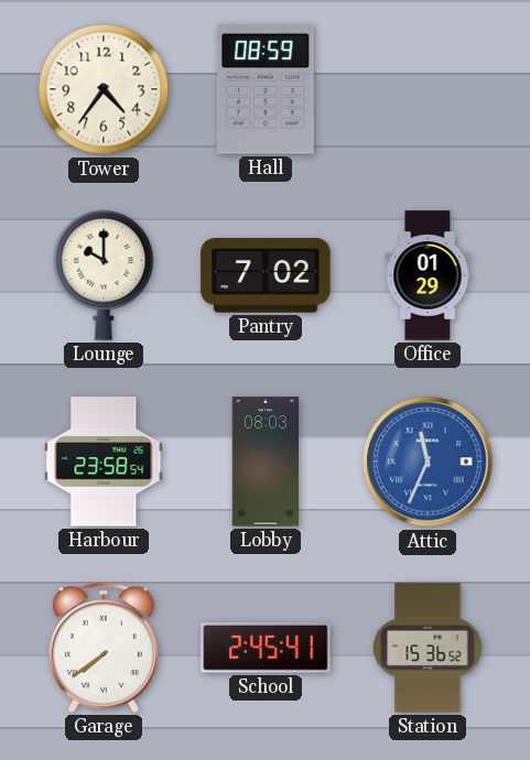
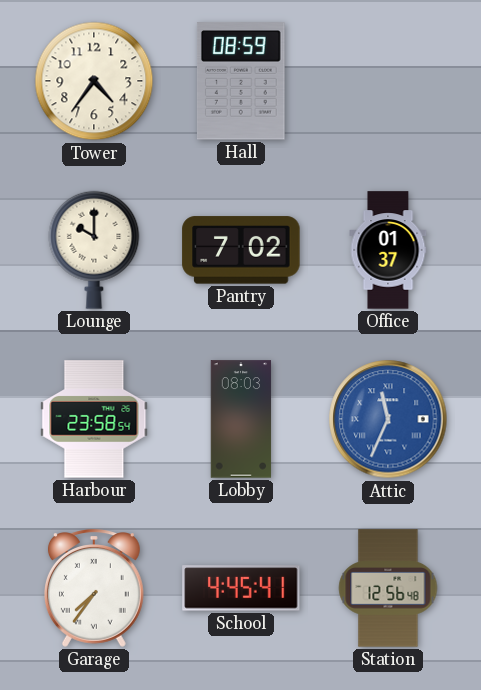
Office: 01:29 -> 01:37 (388, 250)
Garage: 7:39 -> 7:36 (94, 588)
School: 2:45 -> 4:45 (241, 588)
Station: 15:36 -> 12:56 (388, 588)
